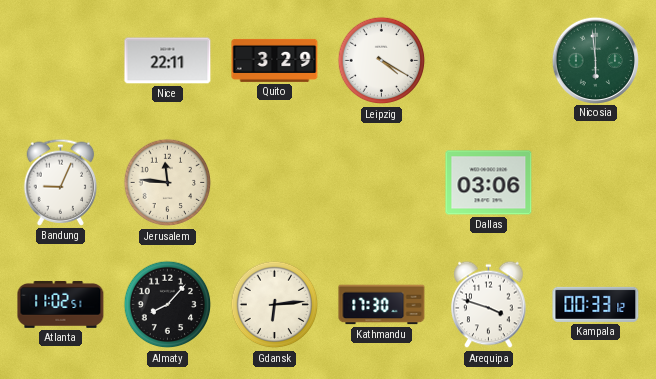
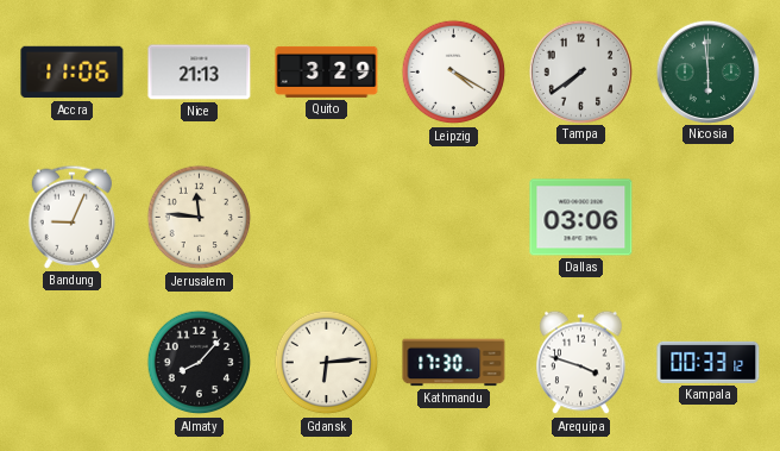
Accra: none -> 11:06 (73, 73)
Nice: 22:11 -> 21:13 (200, 73)
Tampa: none -> 7:39 (580, 71)
Atlanta: 11:02 -> none (61, 304)
